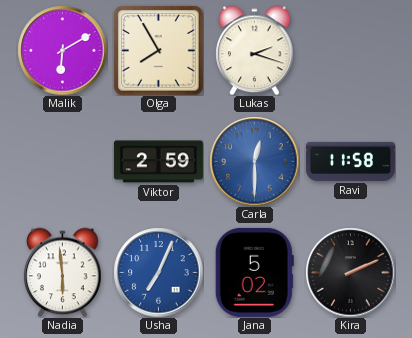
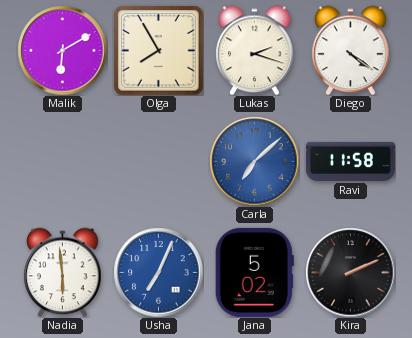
Diego: none -> 4:21 (351, 50)
Viktor: 2:59 -> none (158, 162)
Carla: 12:30 -> 7:08 (254, 161)
